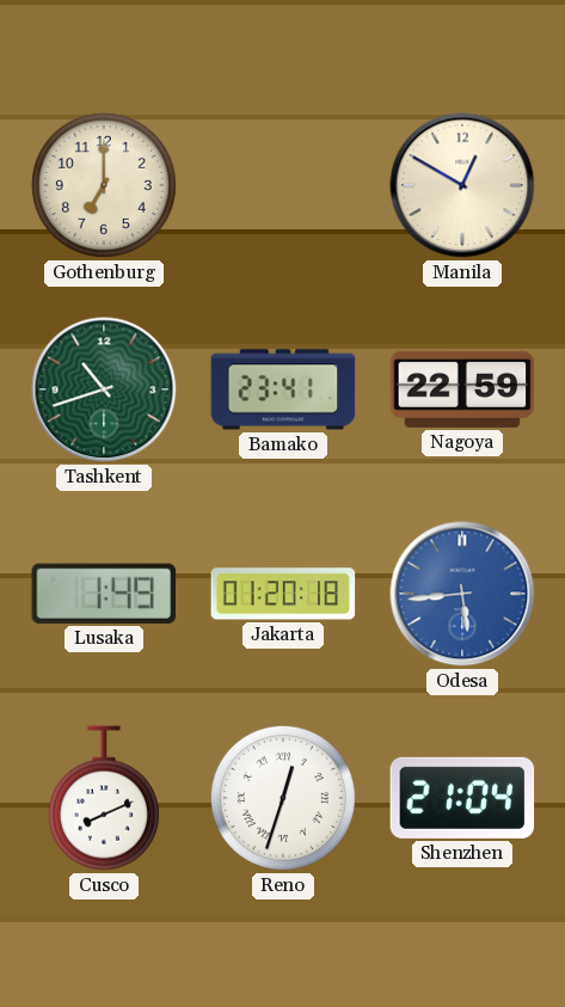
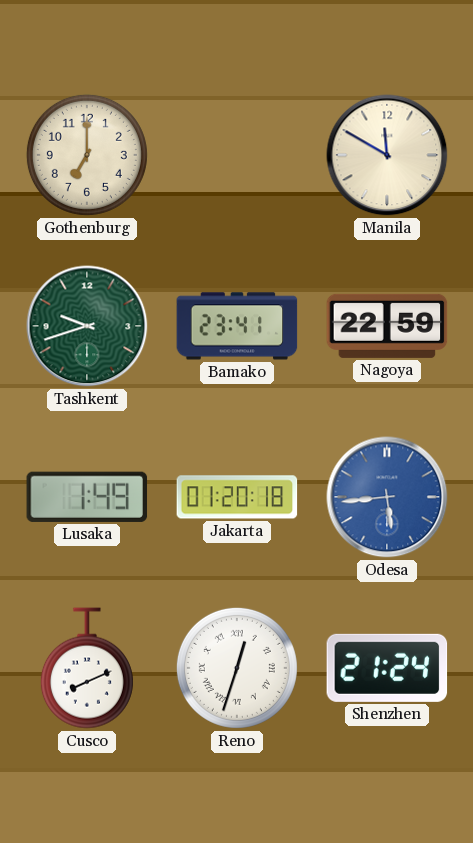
Manila: 12:50 -> 11:50 (387, 155)
Tashkent: 10:42 -> 9:42 (87, 326)
Shenzhen: 21:04 -> 21:24 (387, 668)
